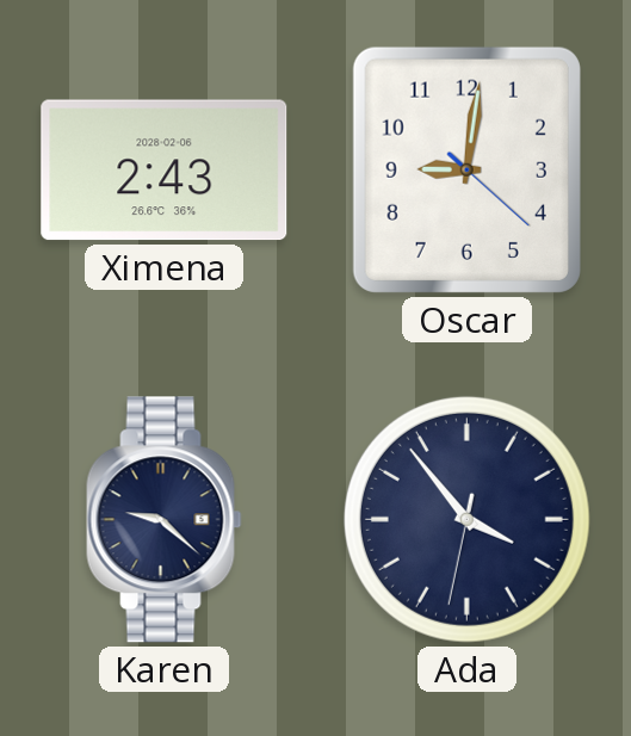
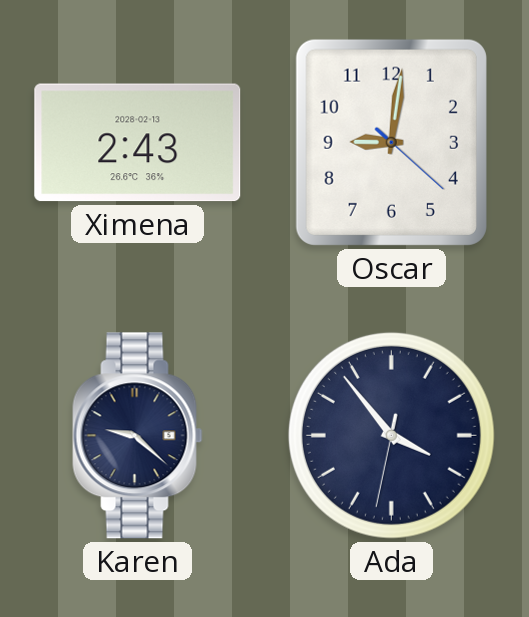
Ximena date: 2028-02-06 -> 2028-02-13 (138, 143)
